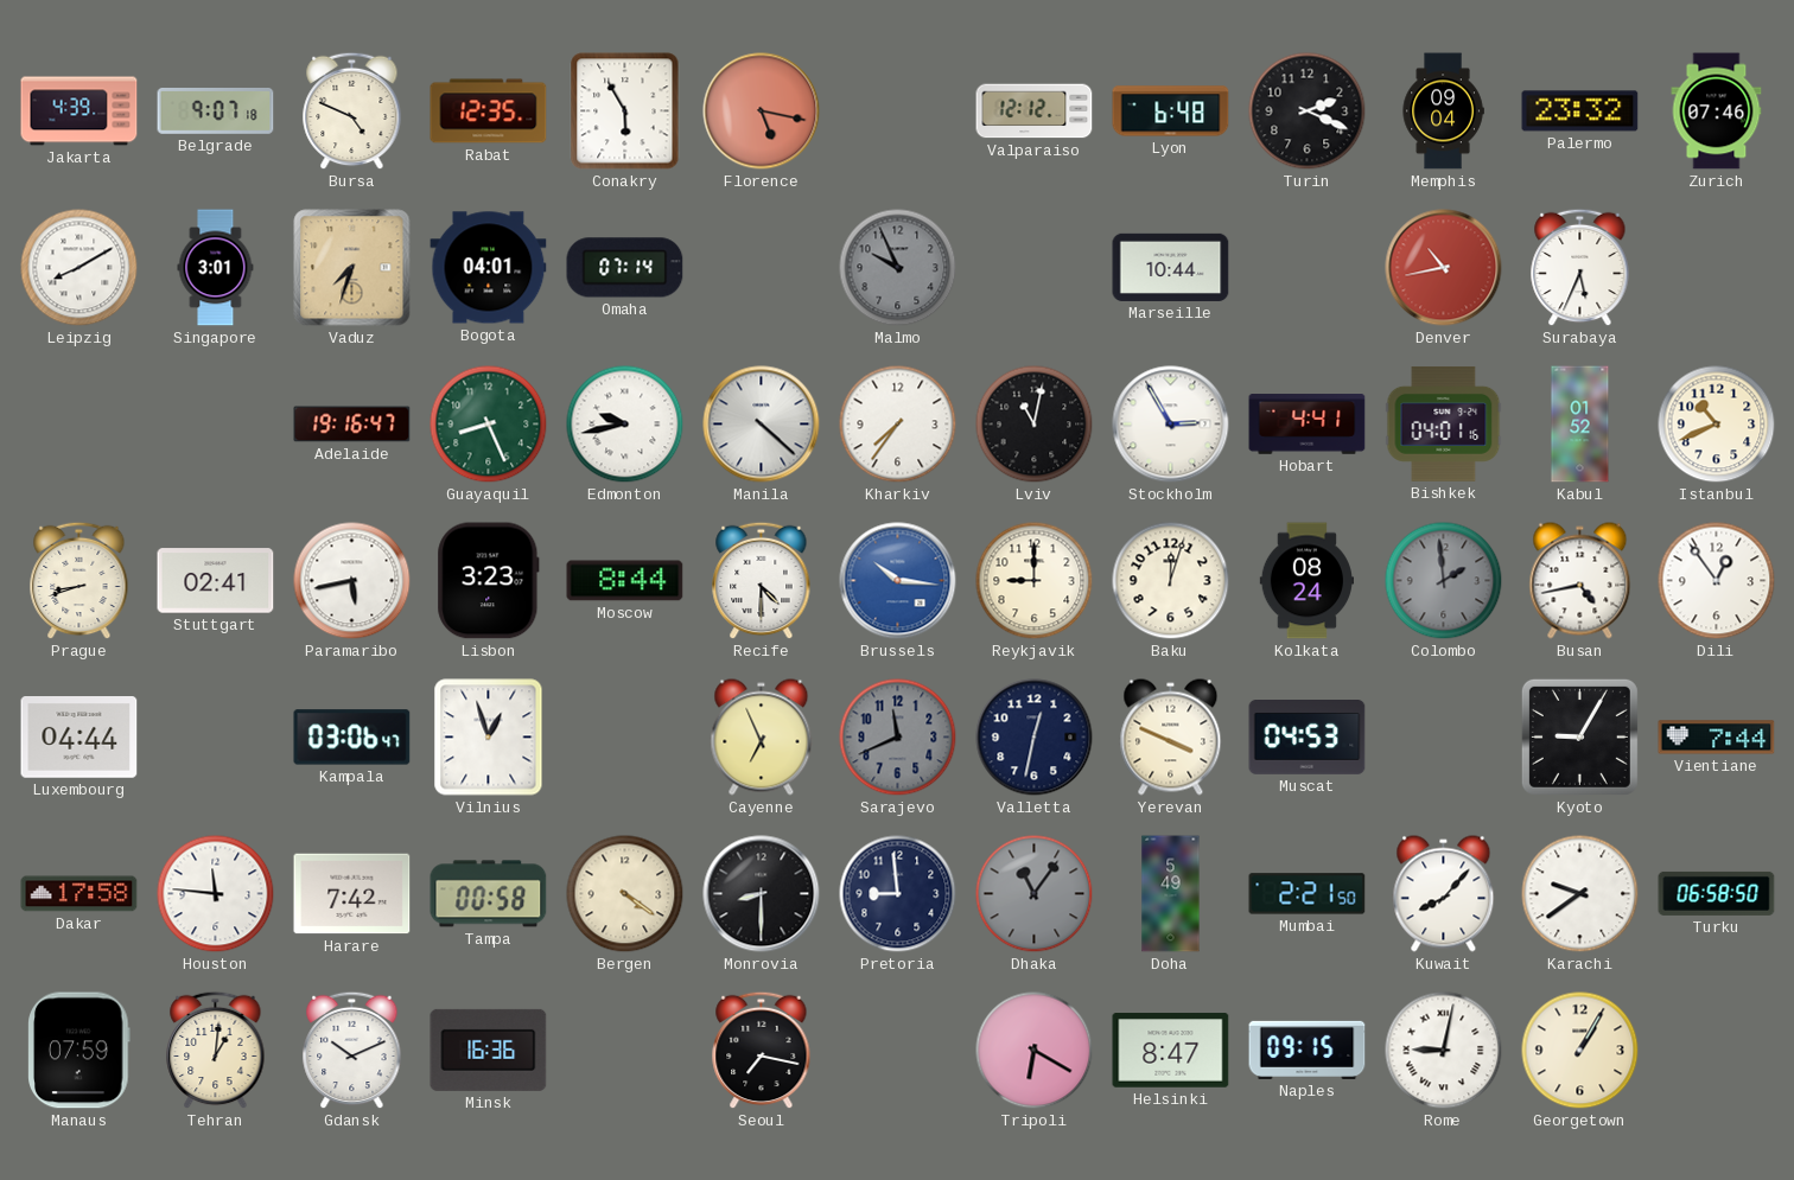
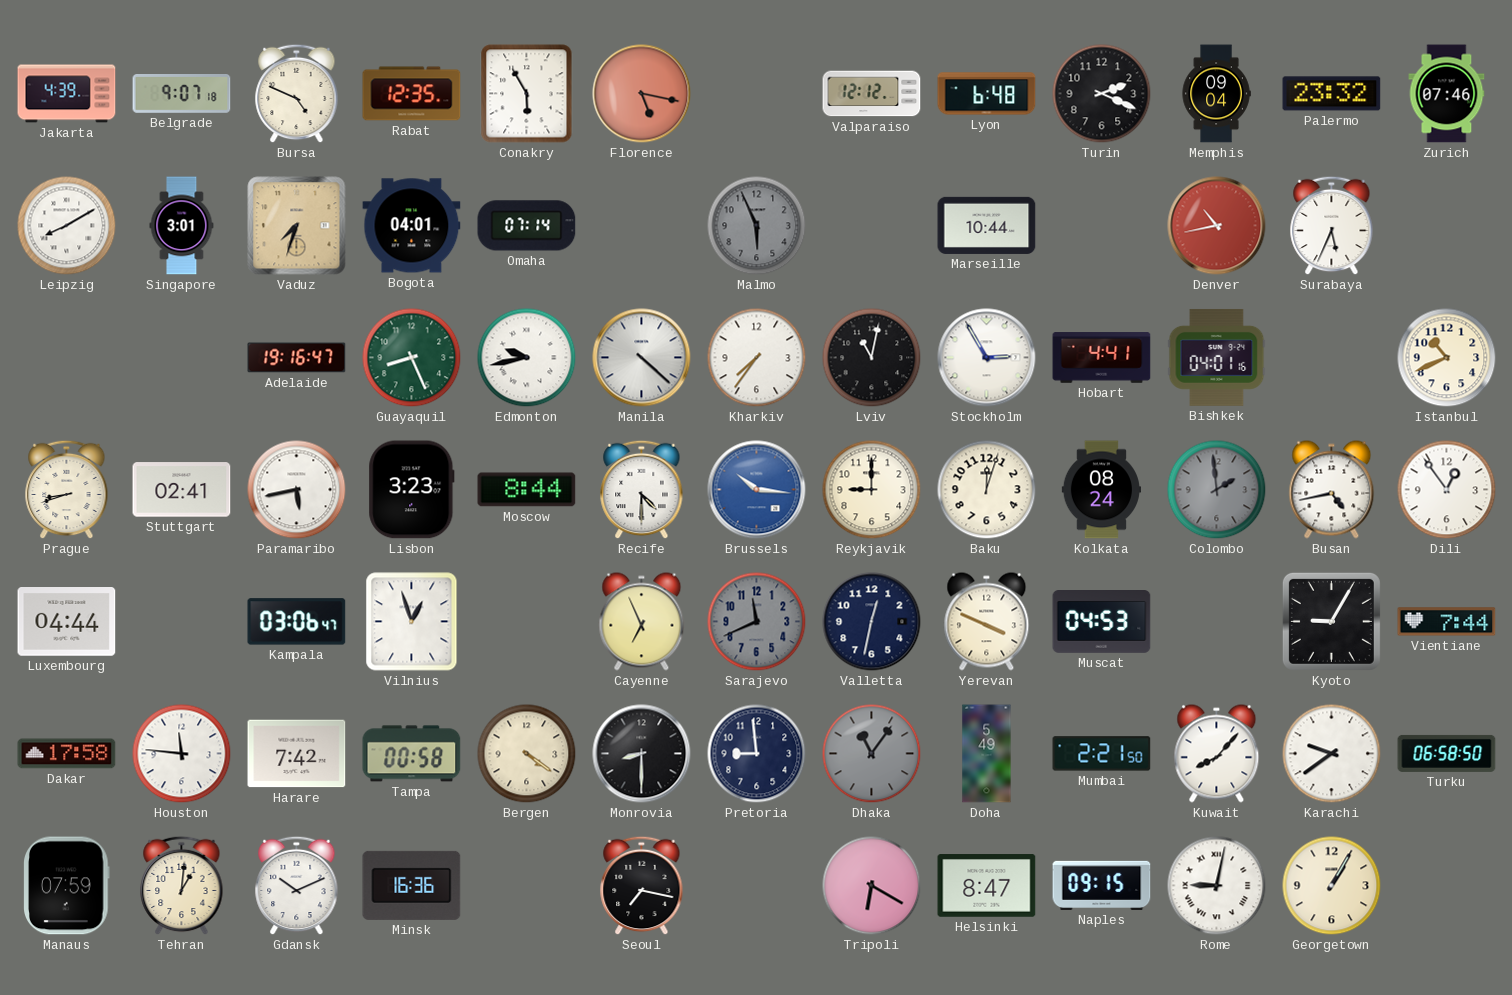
Malmo: 9:56 -> 5:56 (757, 226)
Kabul: 01:52 -> none (1580, 425)
